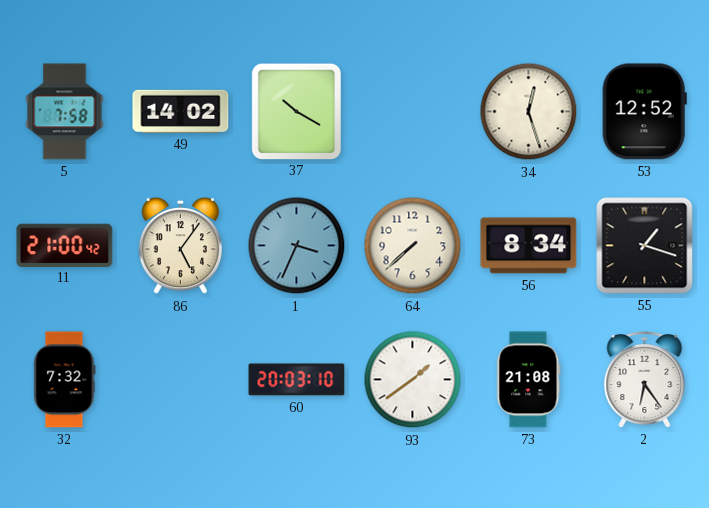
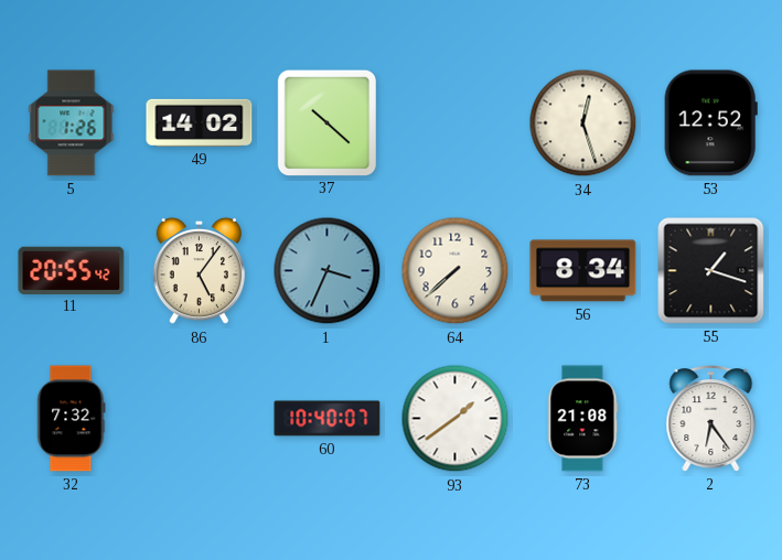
5: 7:58 -> 1:26 (72, 123)
37: 10:20 -> 10:22 (326, 122)
11: 21:00 -> 20:55 (72, 270)
60: 20:03 -> 10:40 (328, 419)
